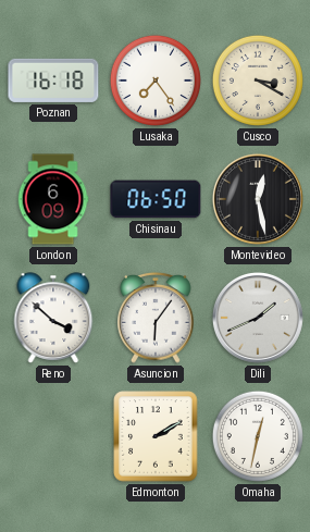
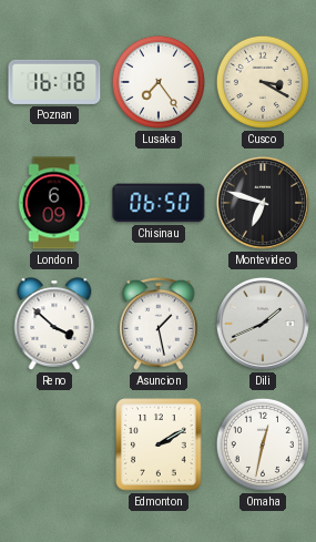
Montevideo: 12:28 -> 6:48 (263, 203)
Asuncion: 6:06 -> 1:28 (159, 324)
